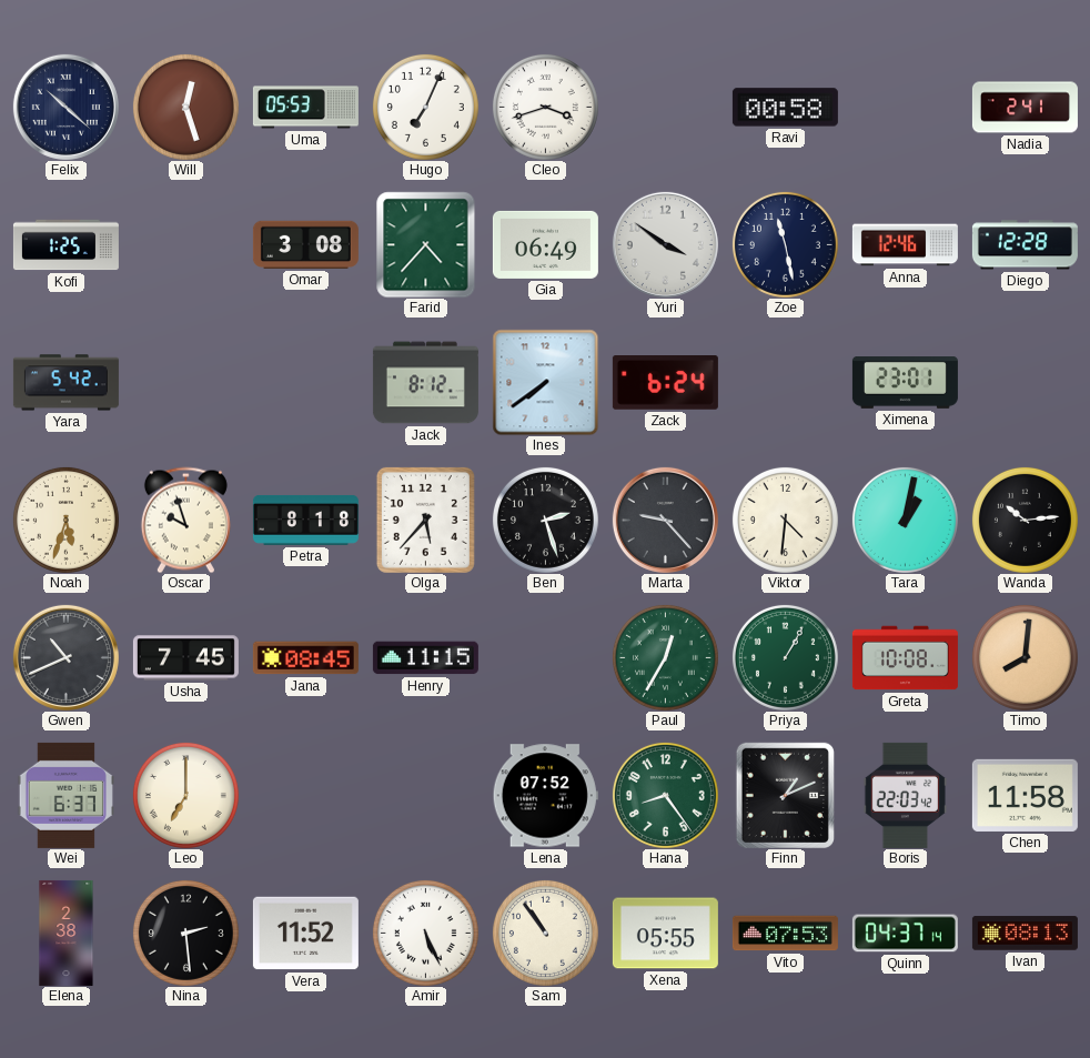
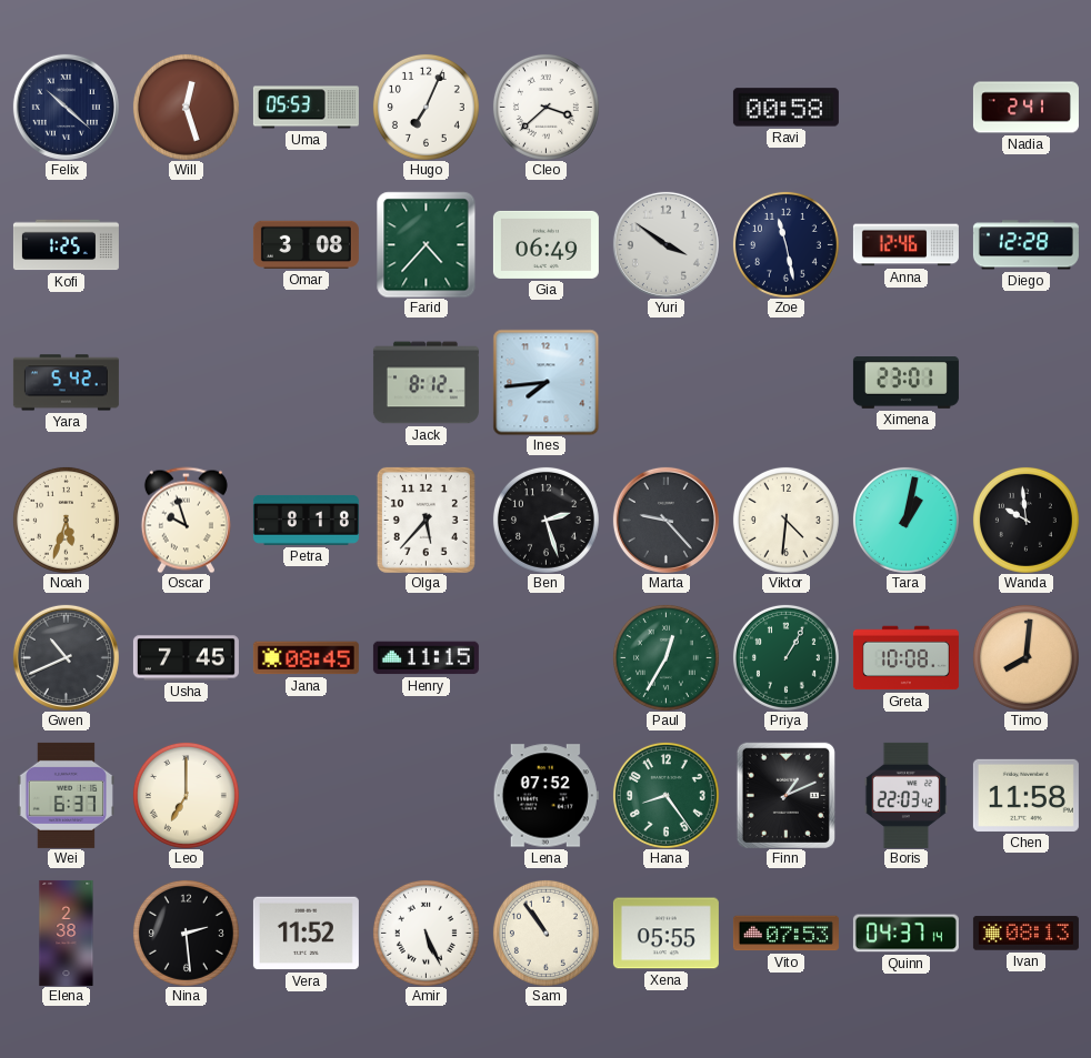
Cleo: 3:42 -> 3:38 (545, 107)
Ines: 7:39 -> 7:44 (545, 382)
Zack: 6:24 -> none (665, 383)
Wanda: 10:14 -> 9:59 (1025, 520)
